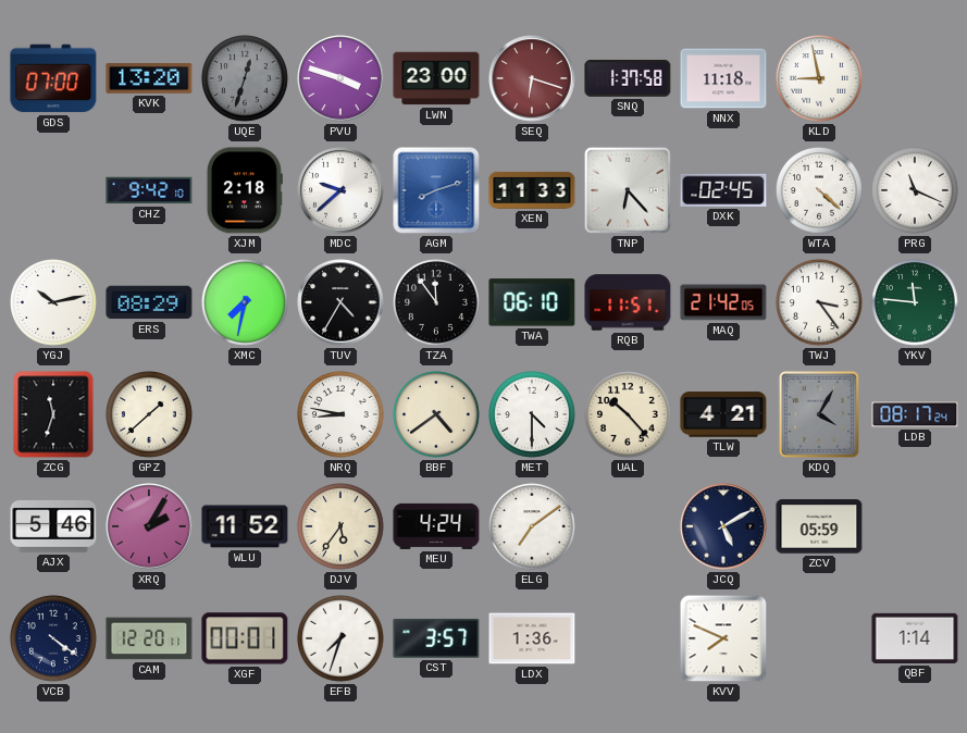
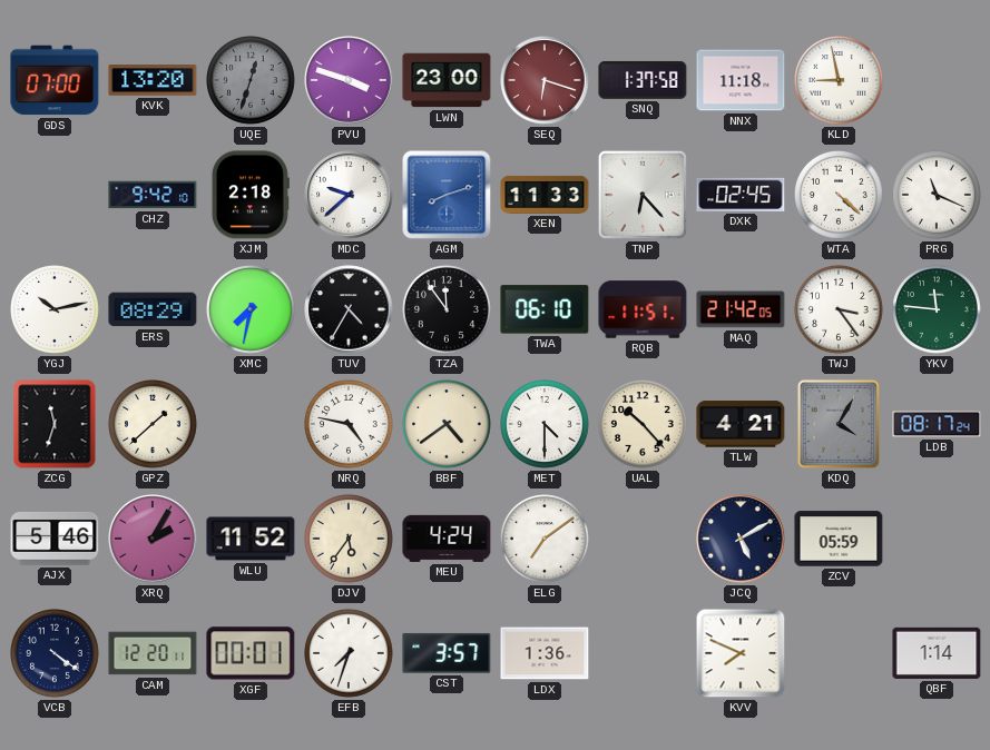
NRQ: 8:47 -> 4:47 (350, 425)
